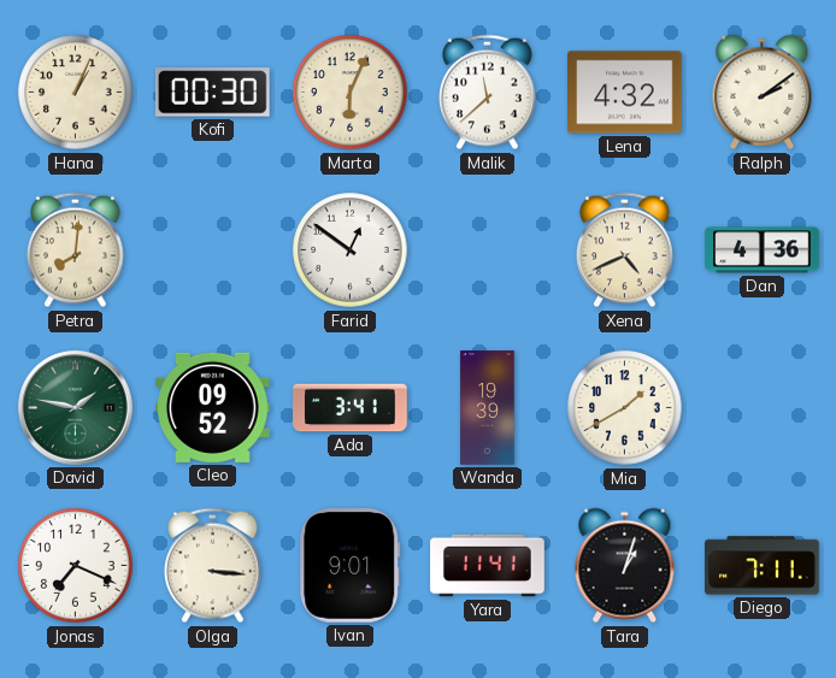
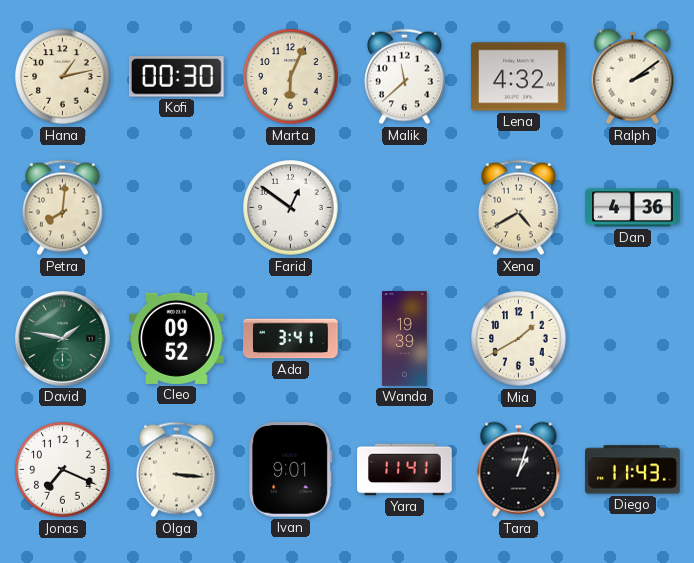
Hana: 1:04 -> 1:13 (63, 77)
Xena: 4:41 -> 4:40 (519, 208)
Diego: 7:11 -> 11:43 (633, 470)
